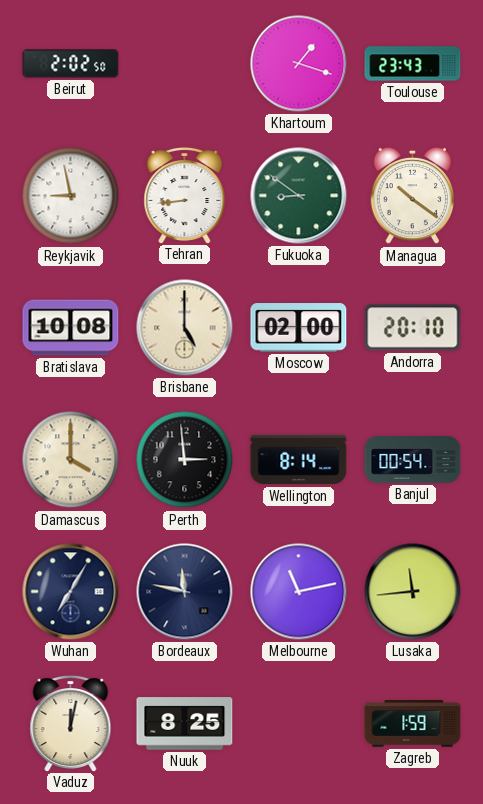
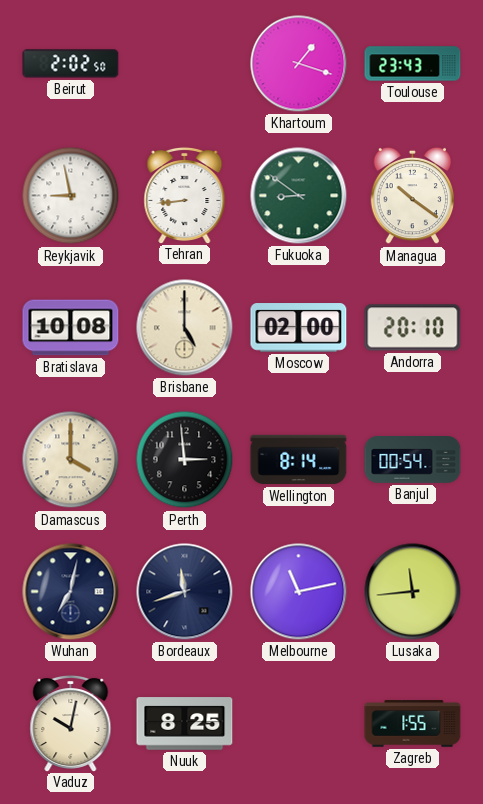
Wuhan: 7:05 -> 7:02 (71, 592)
Bordeaux: 11:47 -> 11:42 (185, 592)
Vaduz: 12:02 -> 10:02 (71, 723)
Zagreb: 1:59 -> 1:55 (413, 724)
